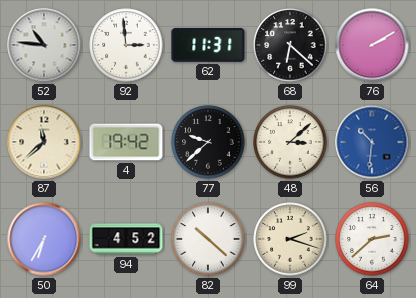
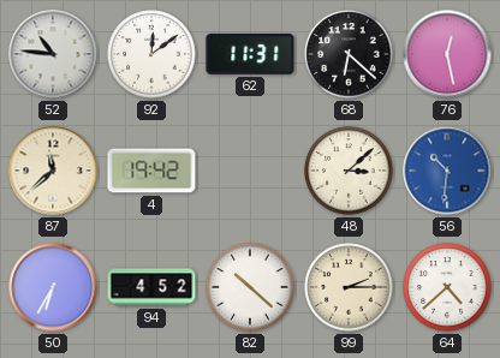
92: 2:59 -> 12:09 (151, 54)
76: 2:10 -> 12:28 (447, 54)
77: 9:38 -> none (208, 142)
99: 2:18 -> 2:15 (349, 287)
64: 2:38 -> 4:38 (447, 287)
